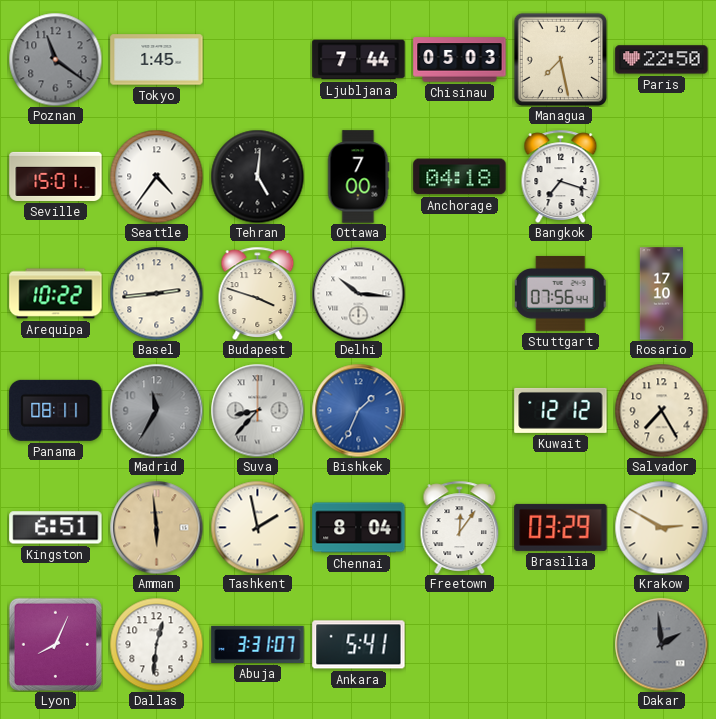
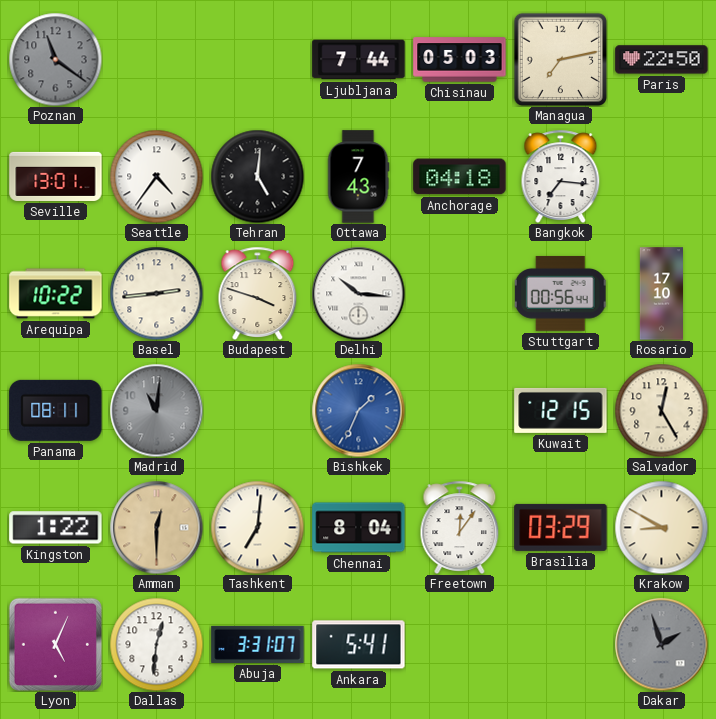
Tokyo: 1:45 -> none (157, 60)
Managua: 7:28 -> 7:13 (560, 59)
Seville: 15:01 -> 13:01 (56, 176)
Ottawa: 7:00 -> 7:43 (358, 177)
Bangkok: 7:18 -> 7:16 (561, 176)
Stuttgart: 07:56 -> 00:56 (560, 293)
Madrid: 11:35 -> 11:01 (156, 410)
Suva: 8:37 -> none (257, 410)
Kuwait: 12:12 -> 12:15 (561, 410)
Salvador: 7:25 -> 12:25 (661, 410)
Kingston: 6:51 -> 1:22 (56, 528)
Amman: 5:59 -> 12:30 (156, 527)
Tashkent: 1:58 -> 7:01 (257, 527)
Krakow: 2:50 -> 8:50 (661, 527)
Lyon: 8:04 -> 5:04 (55, 644)
Dakar: 1:59 -> 1:57 (661, 644)
